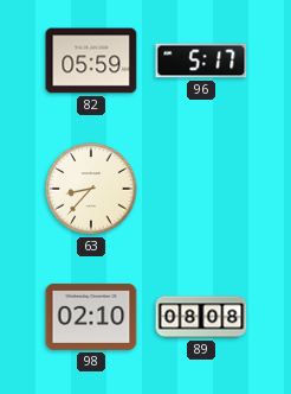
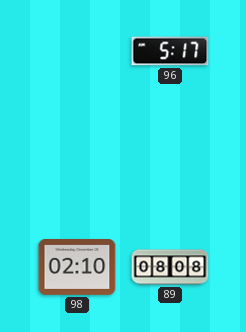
82: 05:59 -> none (91, 61)
63: 8:37 -> none (91, 189)
